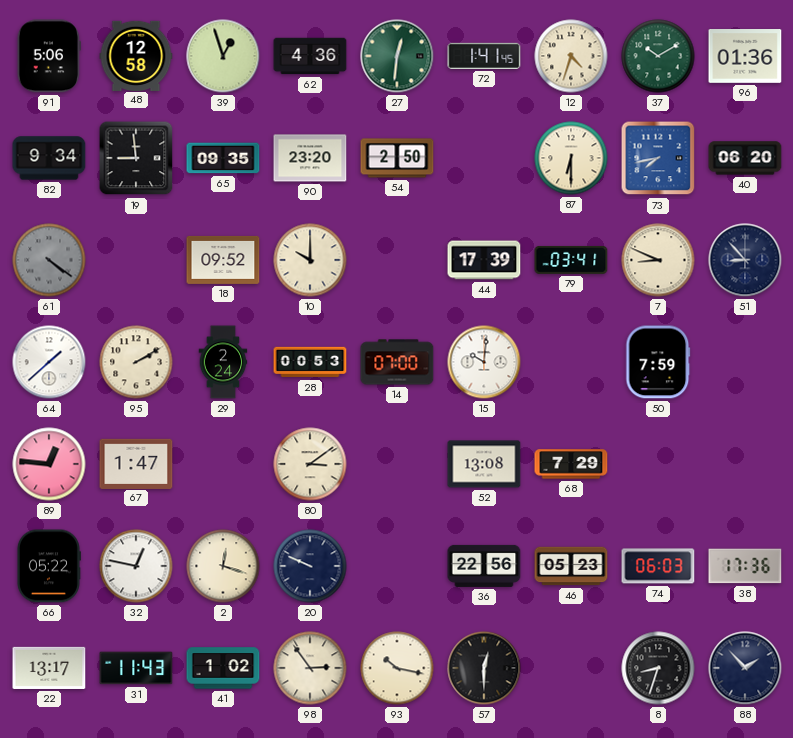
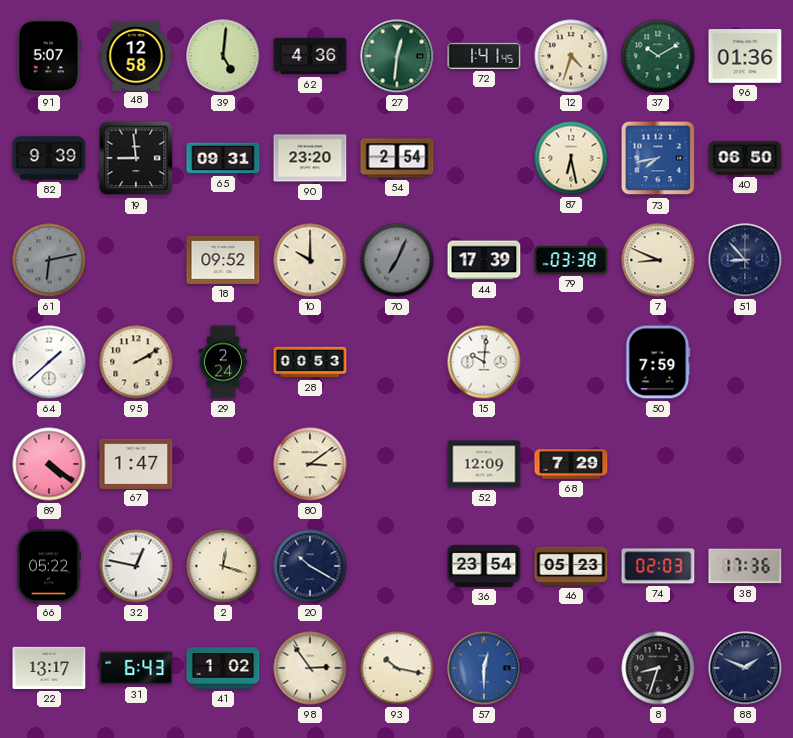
91: 5:06 -> 5:07 (49, 56)
39: 12:57 -> 5:01 (223, 56)
82: 9:34 -> 9:39 (49, 158)
65: 09:35 -> 09:31 (223, 158)
54: 2:50 -> 2:54 (397, 158)
87: 6:30 -> 6:28 (571, 158)
40: 06:20 -> 06:50 (745, 158)
61: 4:21 -> 6:13 (49, 260)
70: none -> 7:04 (397, 260)
79: 03:41 -> 03:38 (571, 260)
14: 07:00 -> none (397, 362)
89: 12:46 -> 4:21 (49, 464)
52: 13:08 -> 12:09 (484, 464)
20: 9:49 -> 10:20 (310, 566)
36: 22:56 -> 23:54 (484, 566)
74: 06:03 -> 02:03 (658, 566)
31: 11:43 -> 6:43 (136, 668)
57 dial: black -> blue (484, 668)
88: 1:53 -> 1:49 (745, 668)
